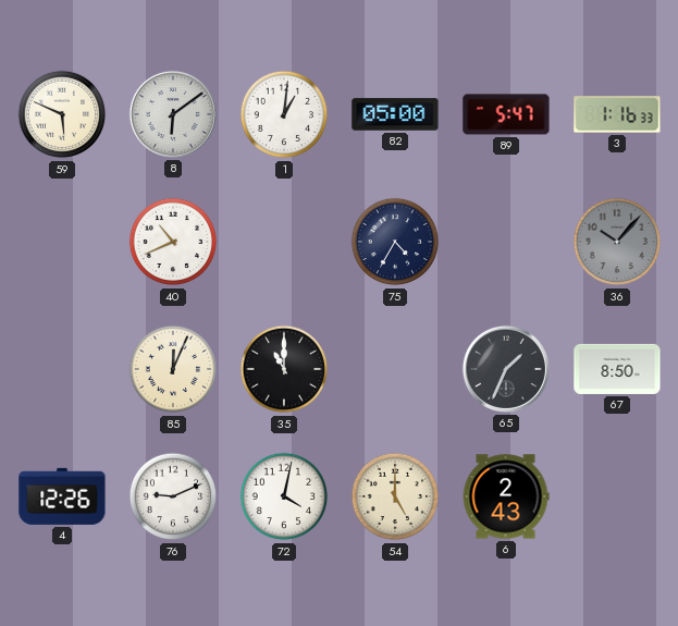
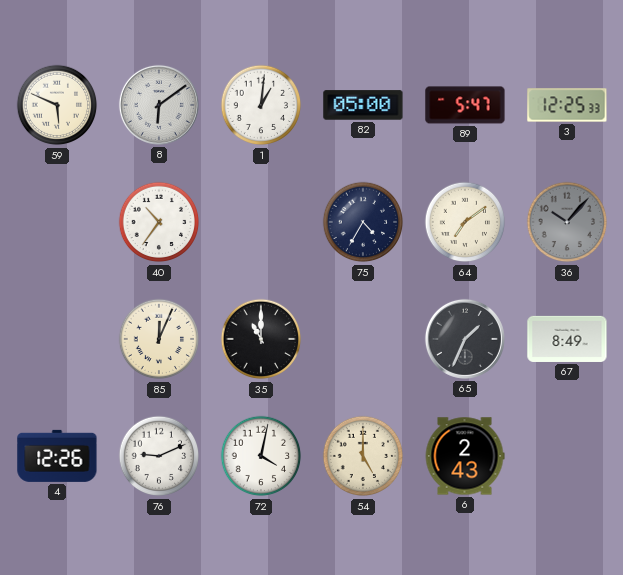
3: 1:16 -> 12:25 (567, 105)
40: 10:41 -> 10:36 (159, 222)
64: none -> 7:09 (465, 222)
67: 8:50 -> 8:49 (567, 339)
